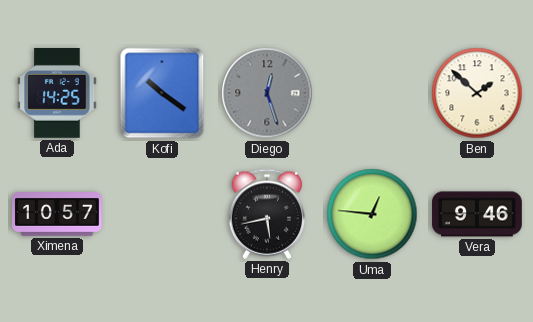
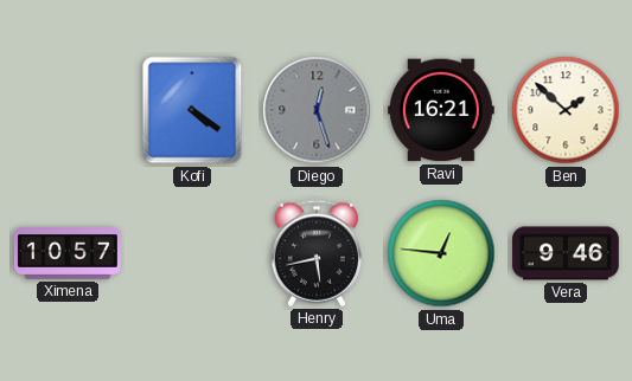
Ada: 14:25 -> none (57, 94)
Kofi: 10:21 -> 4:21 (192, 110)
Ravi: none -> 16:21 (442, 110)
